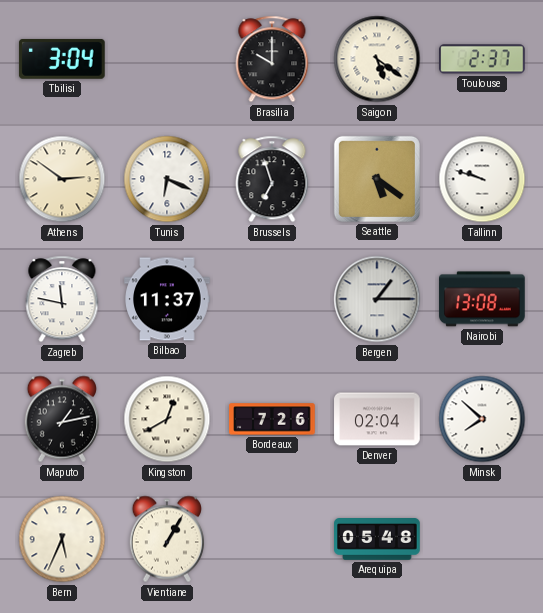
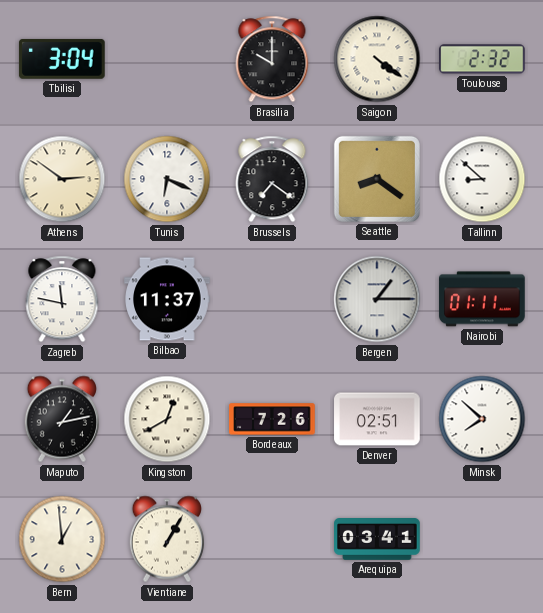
Saigon: 5:21 -> 4:21 (377, 59)
Toulouse: 2:37 -> 2:32 (483, 59)
Brussels: 6:57 -> 7:21 (272, 179)
Seattle: 5:21 -> 8:21 (377, 179)
Tallinn: 9:48 -> 8:52 (482, 179)
Nairobi: 13:08 -> 01:11 (483, 299)
Denver: 02:04 -> 02:51 (377, 419)
Bern: 5:34 -> 12:59 (62, 539)
Arequipa: 05:48 -> 03:41 (377, 540)
